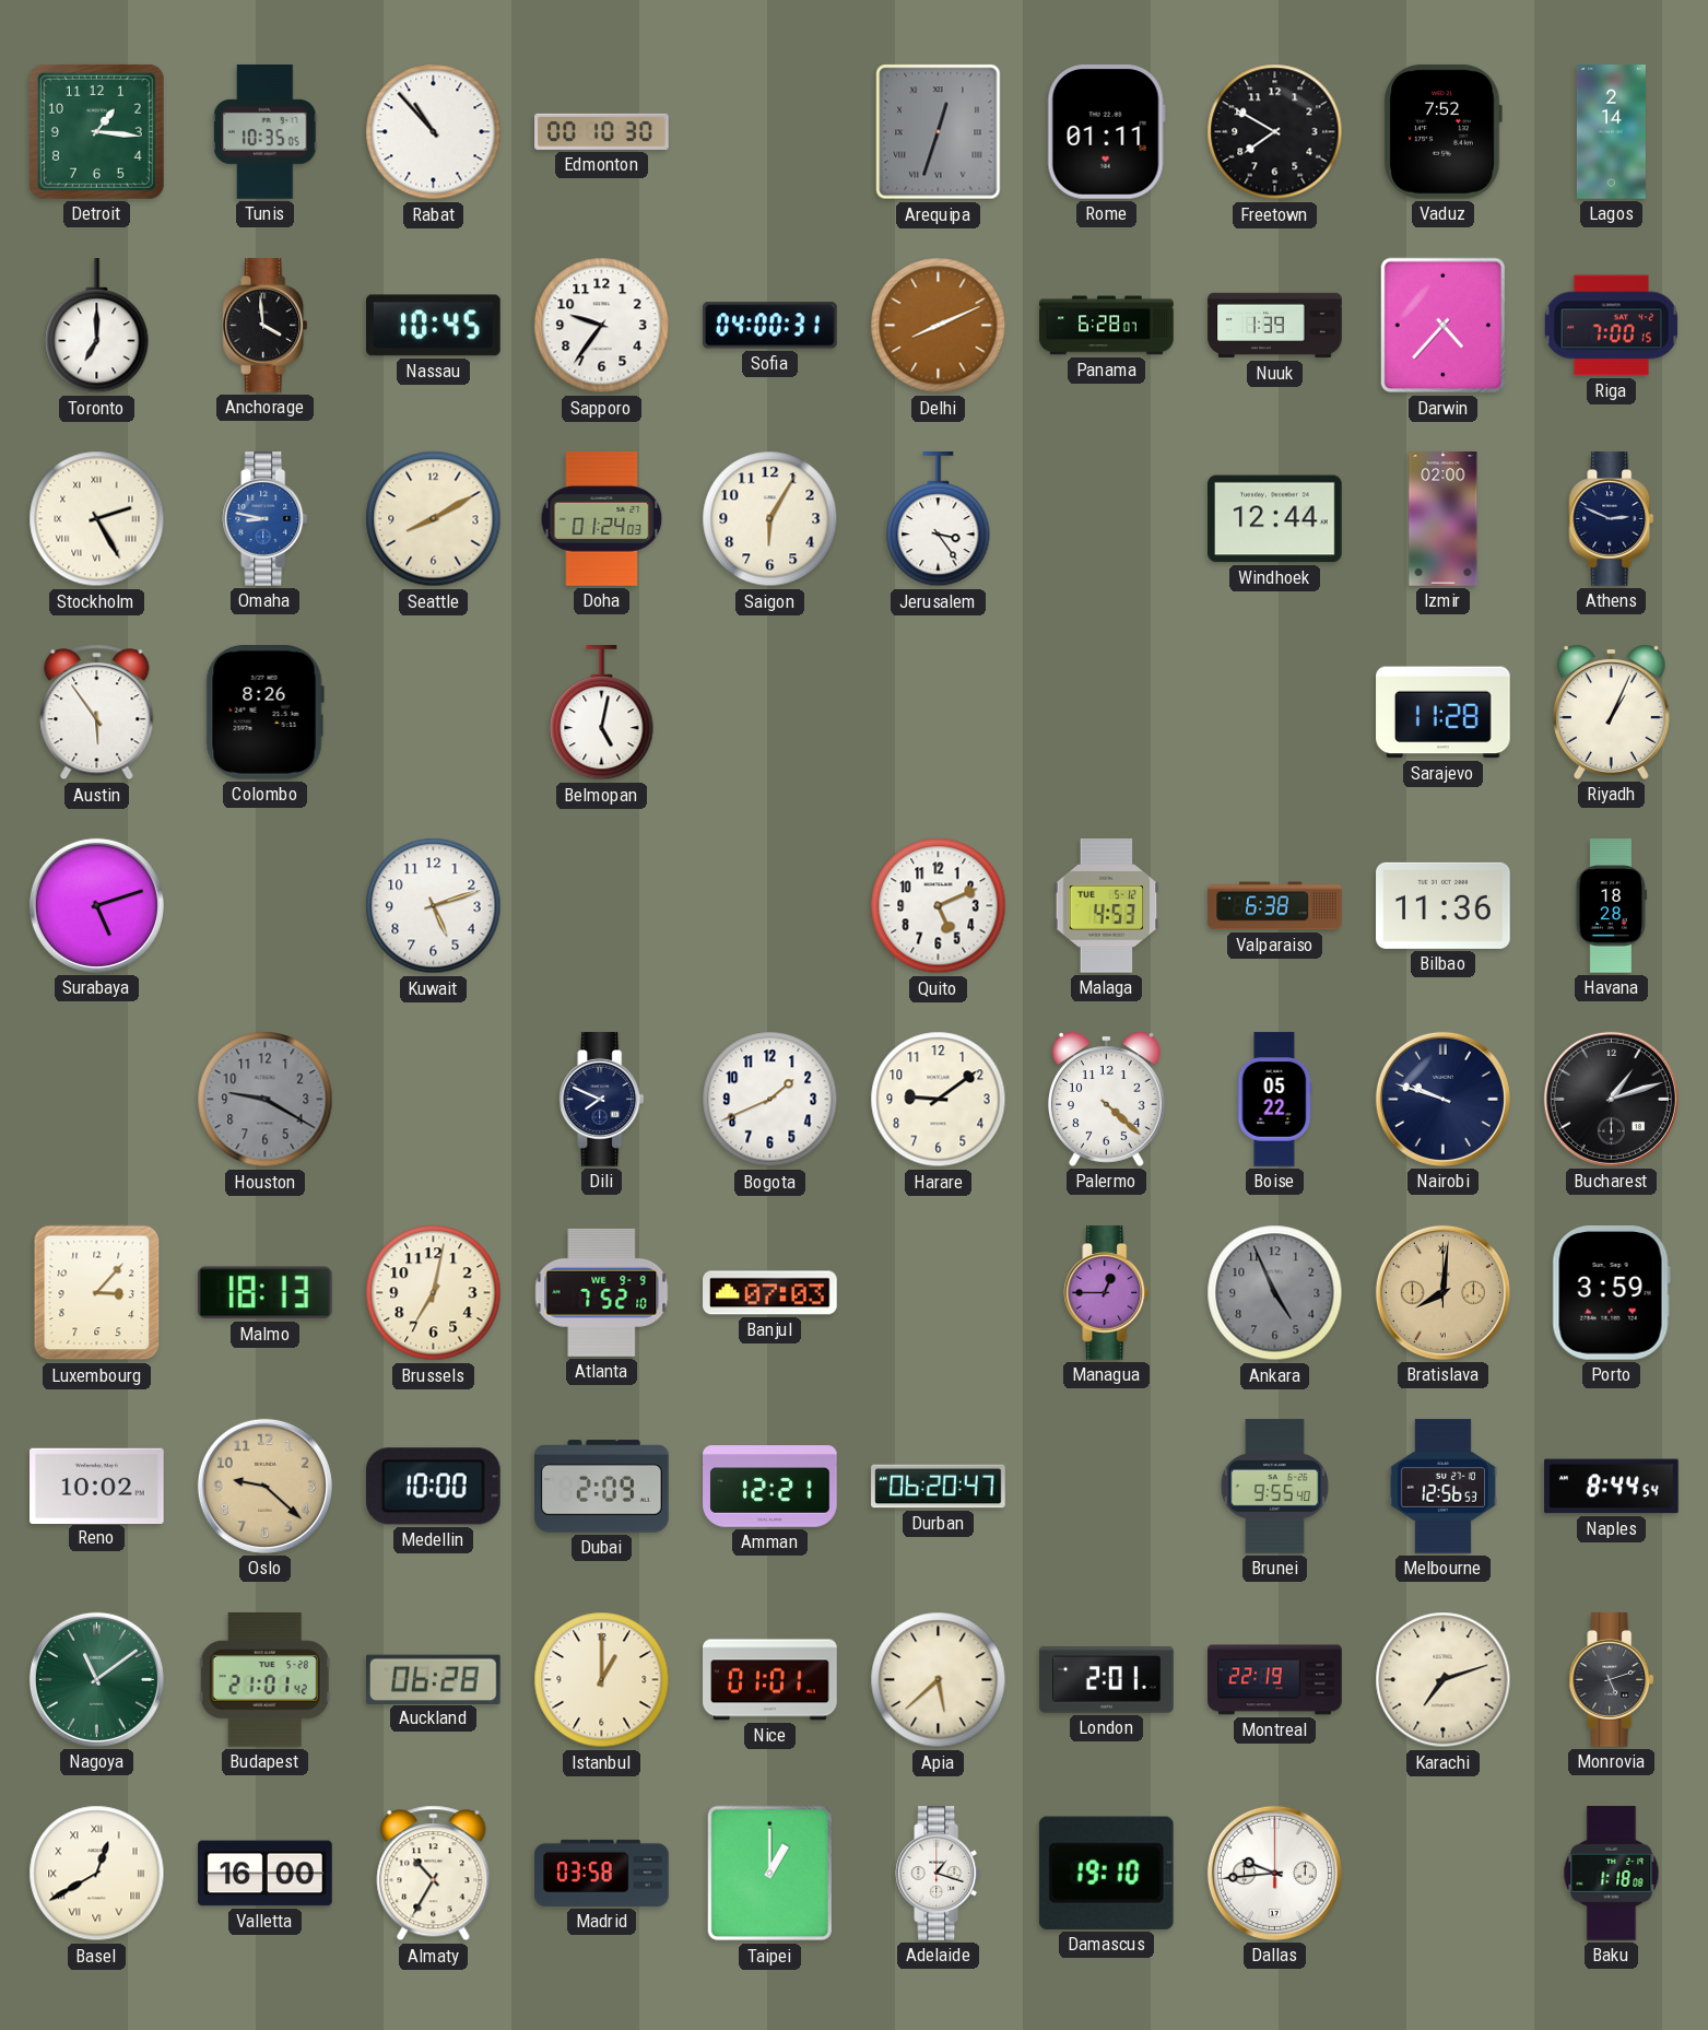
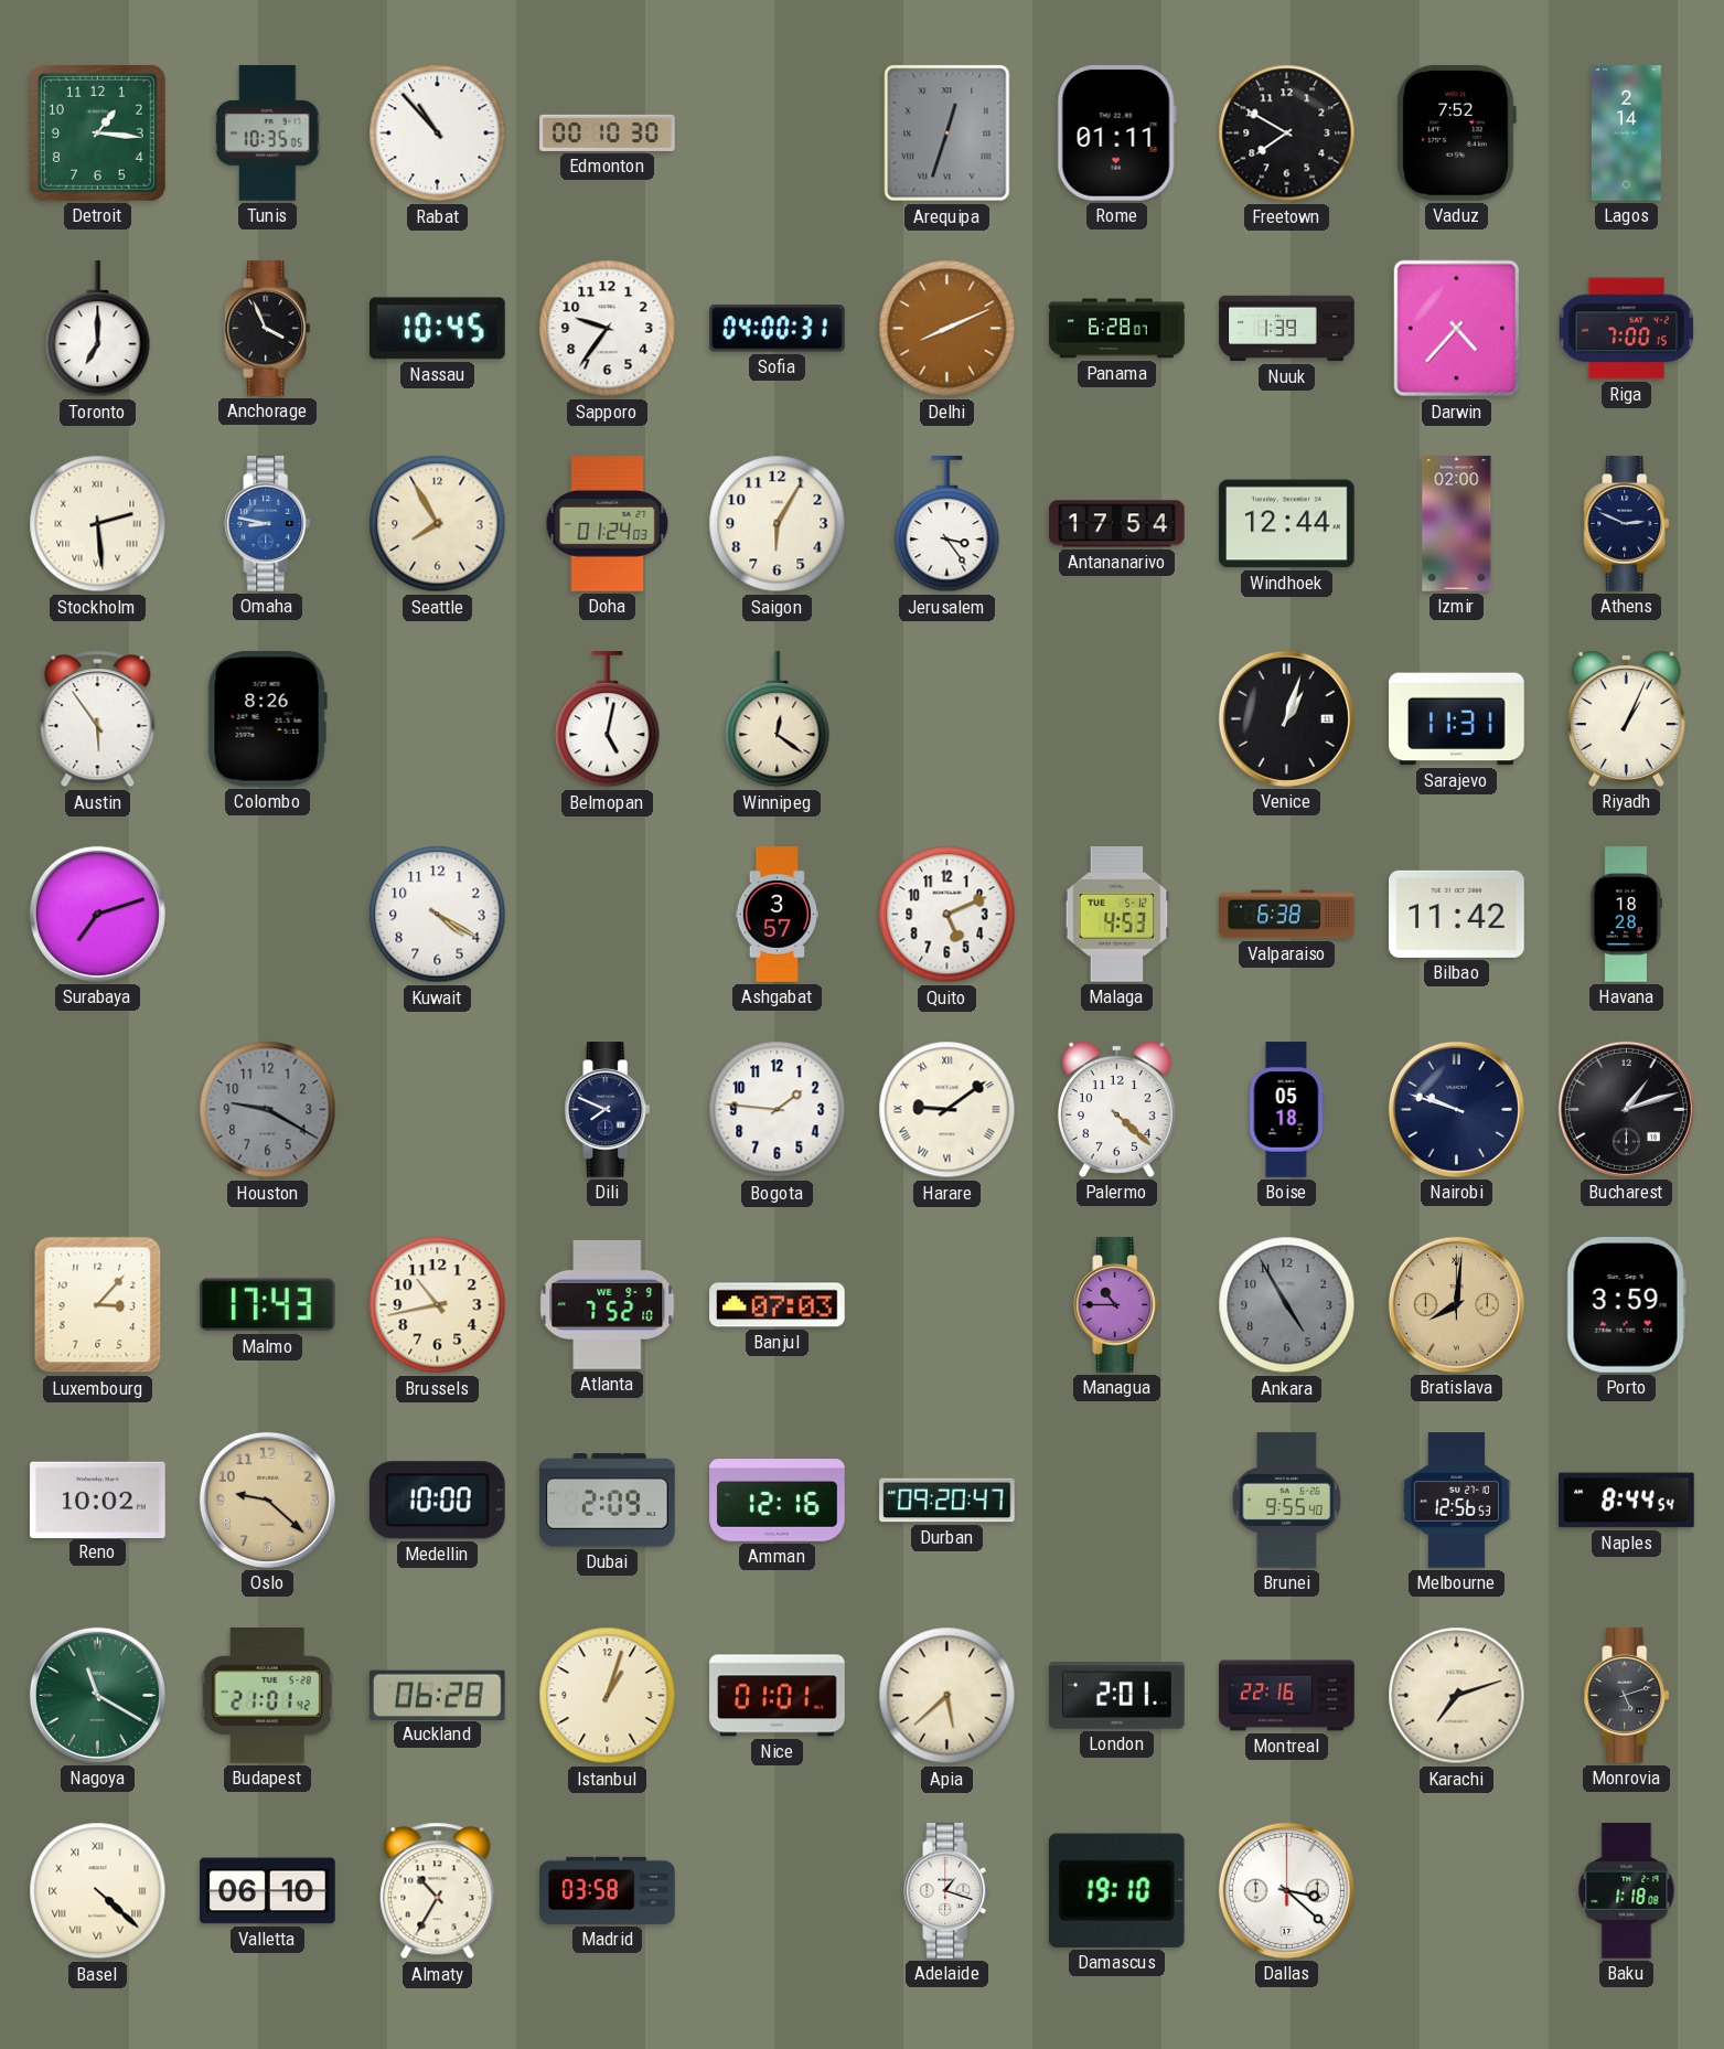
Anchorage: 3:59 -> 3:56 (268, 329)
Stockholm: 2:25 -> 2:29 (98, 524)
Seattle: 8:10 -> 7:55 (438, 524)
Antananarivo: none -> 17:54 (1117, 524)
Winnipeg: none -> 12:21 (778, 719)
Venice: none -> 1:03 (1286, 718)
Sarajevo: 11:28 -> 11:31 (1457, 719)
Surabaya: 5:12 -> 7:12 (97, 914)
Kuwait: 5:12 -> 4:20 (438, 915)
Ashgabat: none -> 3:57 (778, 915)
Bilbao: 11:36 -> 11:42 (1457, 914)
Bogota: 1:41 -> 1:46 (778, 1110)
Harare numerals: Arabic -> Roman (947, 1110)
Boise: 05:22 -> 05:18 (1286, 1110)
Malmo: 18:13 -> 17:43 (267, 1305)
Brussels: 7:02 -> 10:43 (438, 1305)
Managua: 12:45 -> 10:45 (1117, 1305)
Ankara: 4:56 -> 4:55 (1287, 1305)
Amman: 12:21 -> 12:16 (778, 1501)
Durban: 06:20 -> 09:20 (947, 1501)
Nagoya: 11:09 -> 11:20 (97, 1695)
Istanbul: 1:00 -> 1:03 (608, 1696)
Montreal: 22:19 -> 22:16 (1287, 1696)
Basel: 12:40 -> 4:22 (98, 1891)
Valletta: 16:00 -> 06:10 (268, 1891)
Taipei: 1:00 -> none (770, 1874)
Dallas: 9:44 -> 3:22 (1286, 1890)
